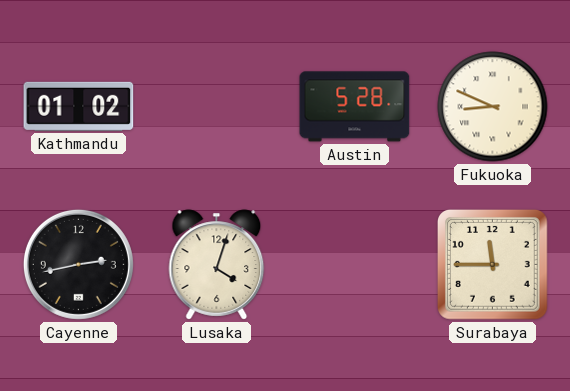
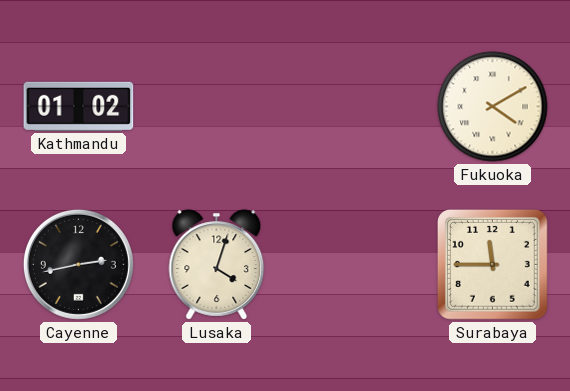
Austin: 5:28 -> none (355, 107)
Fukuoka: 8:49 -> 4:10 (493, 107)
